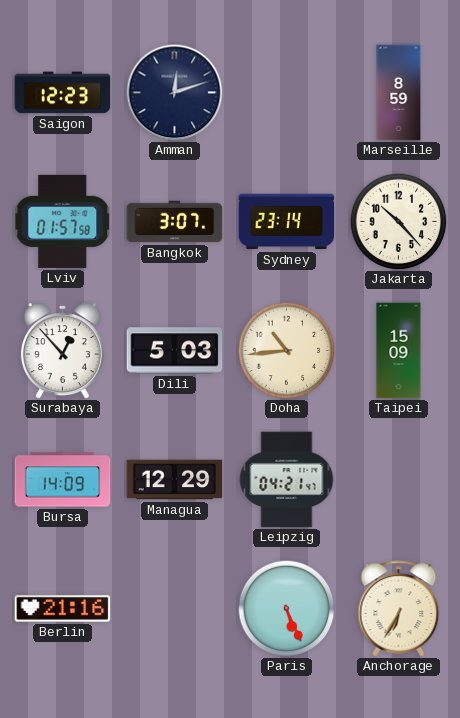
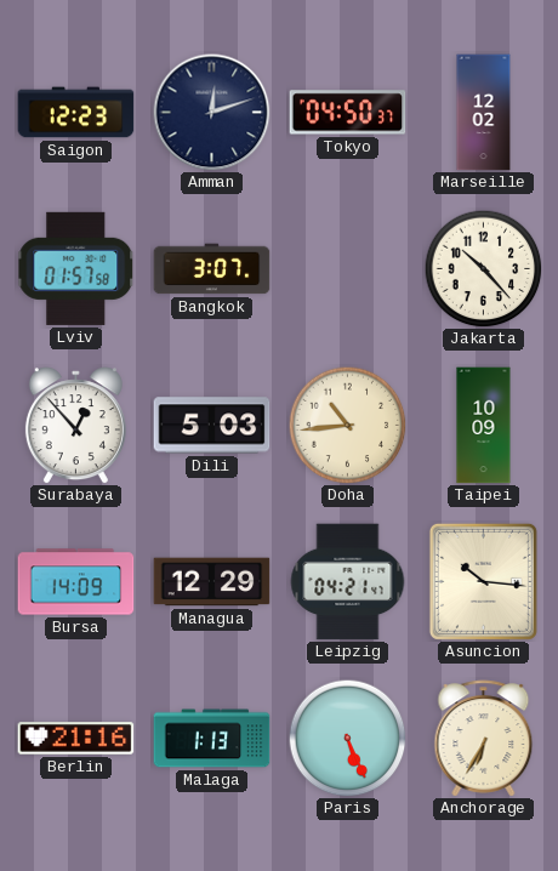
Tokyo: none -> 04:50 (348, 113)
Marseille: 8:59 -> 12:02 (484, 113)
Sydney: 23:14 -> none (287, 222)
Taipei: 15:09 -> 10:09 (484, 426)
Asuncion: none -> 10:16 (483, 581)
Malaga: none -> 1:13 (212, 739)
